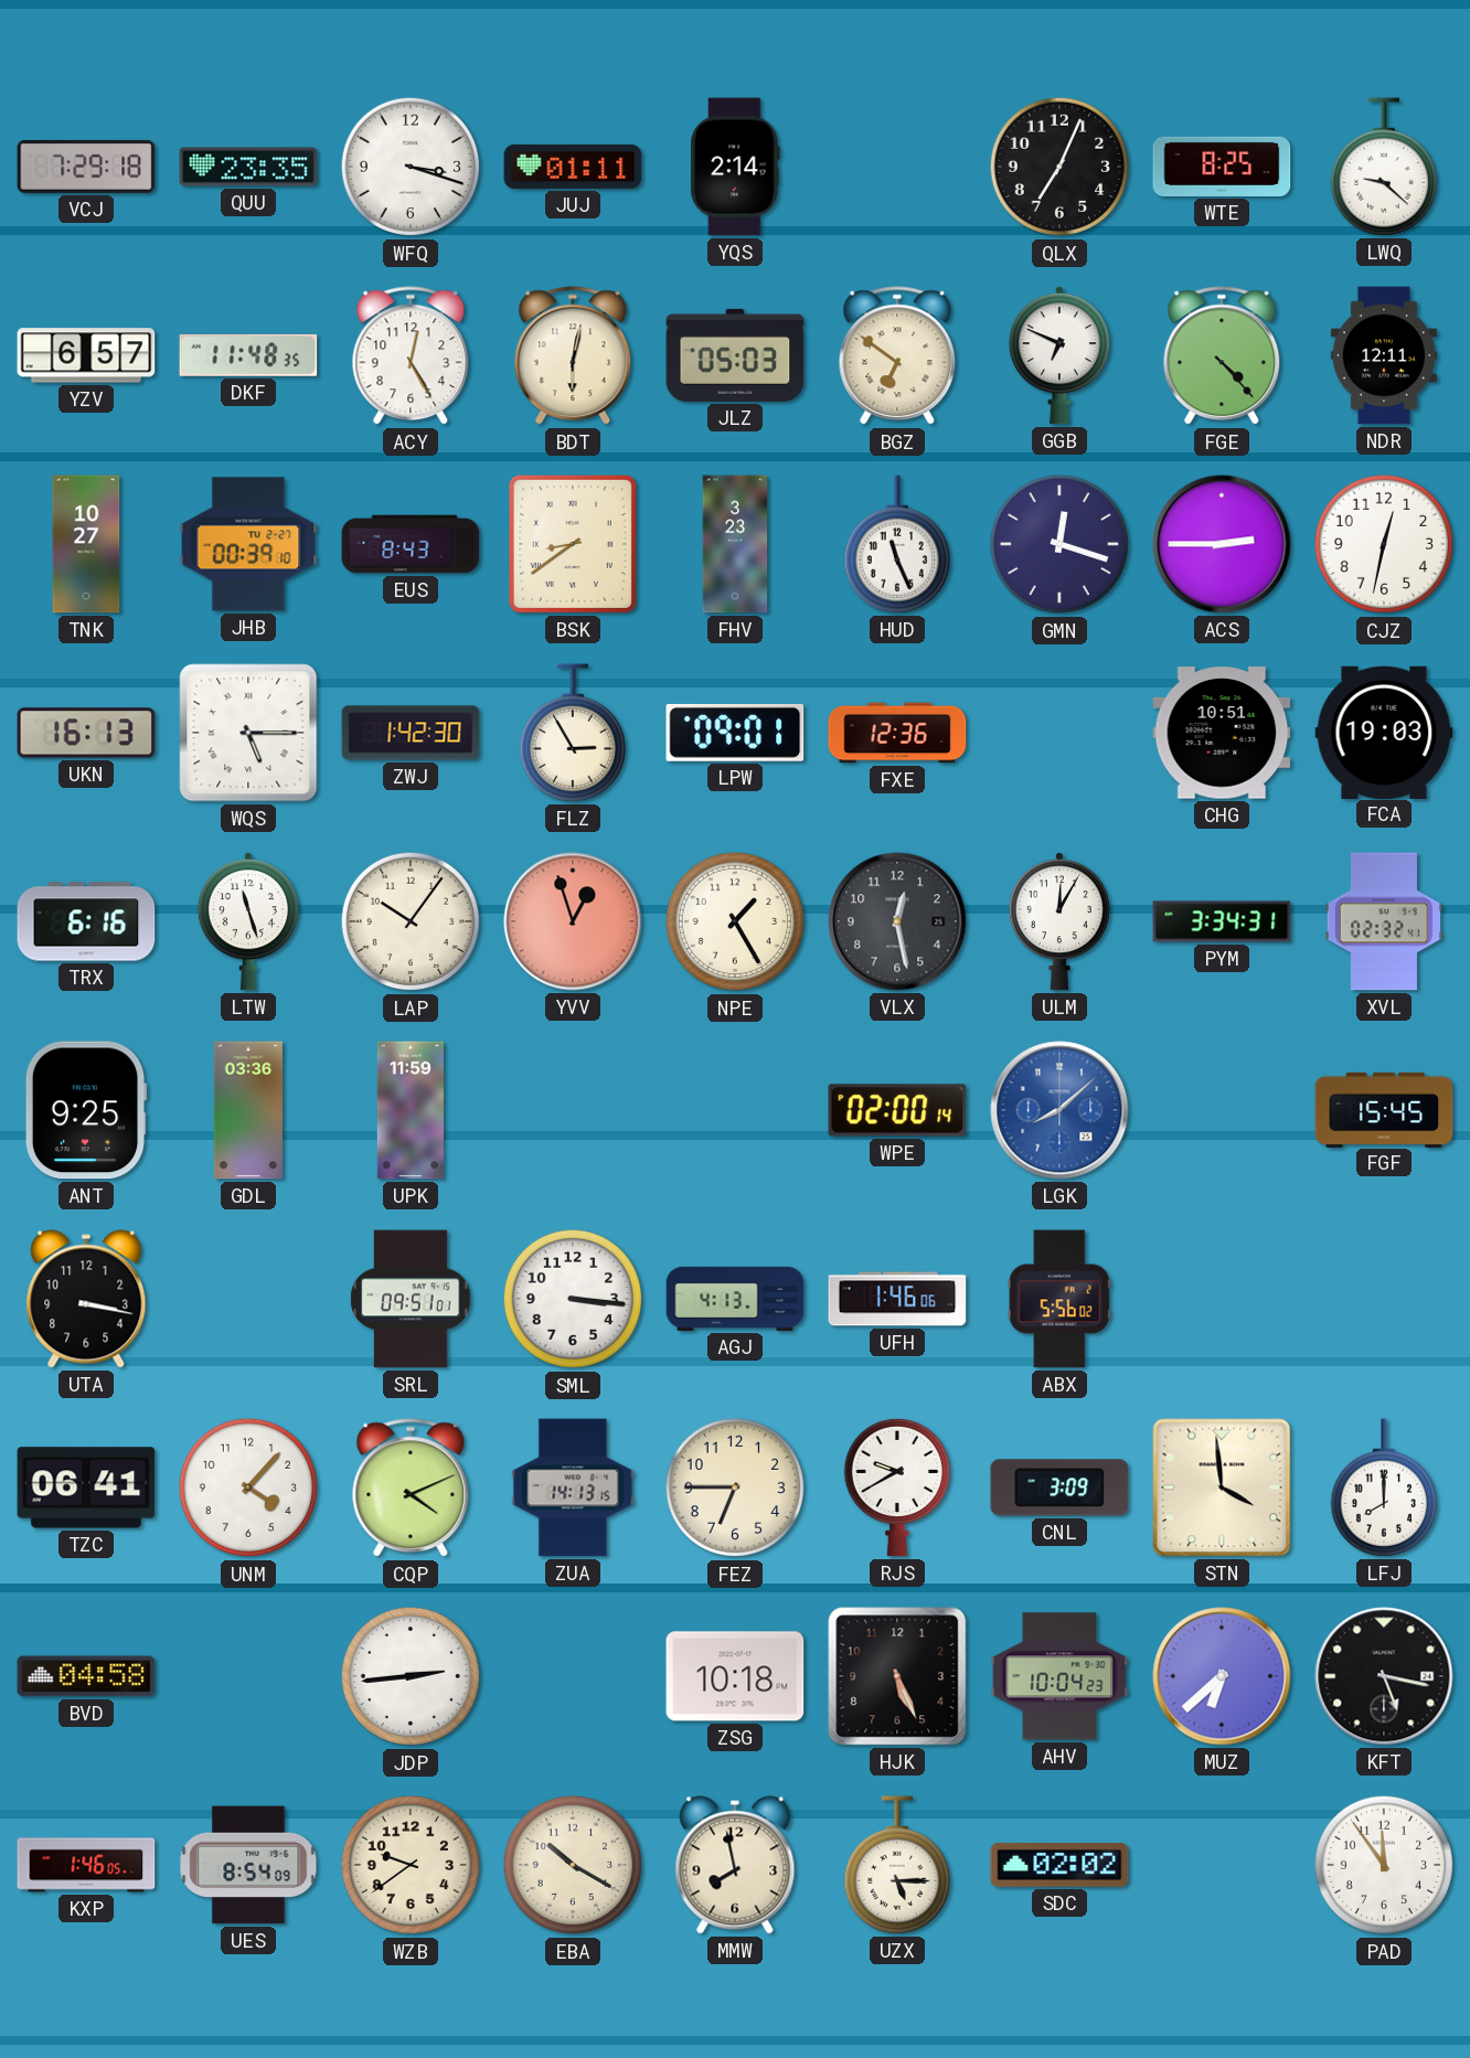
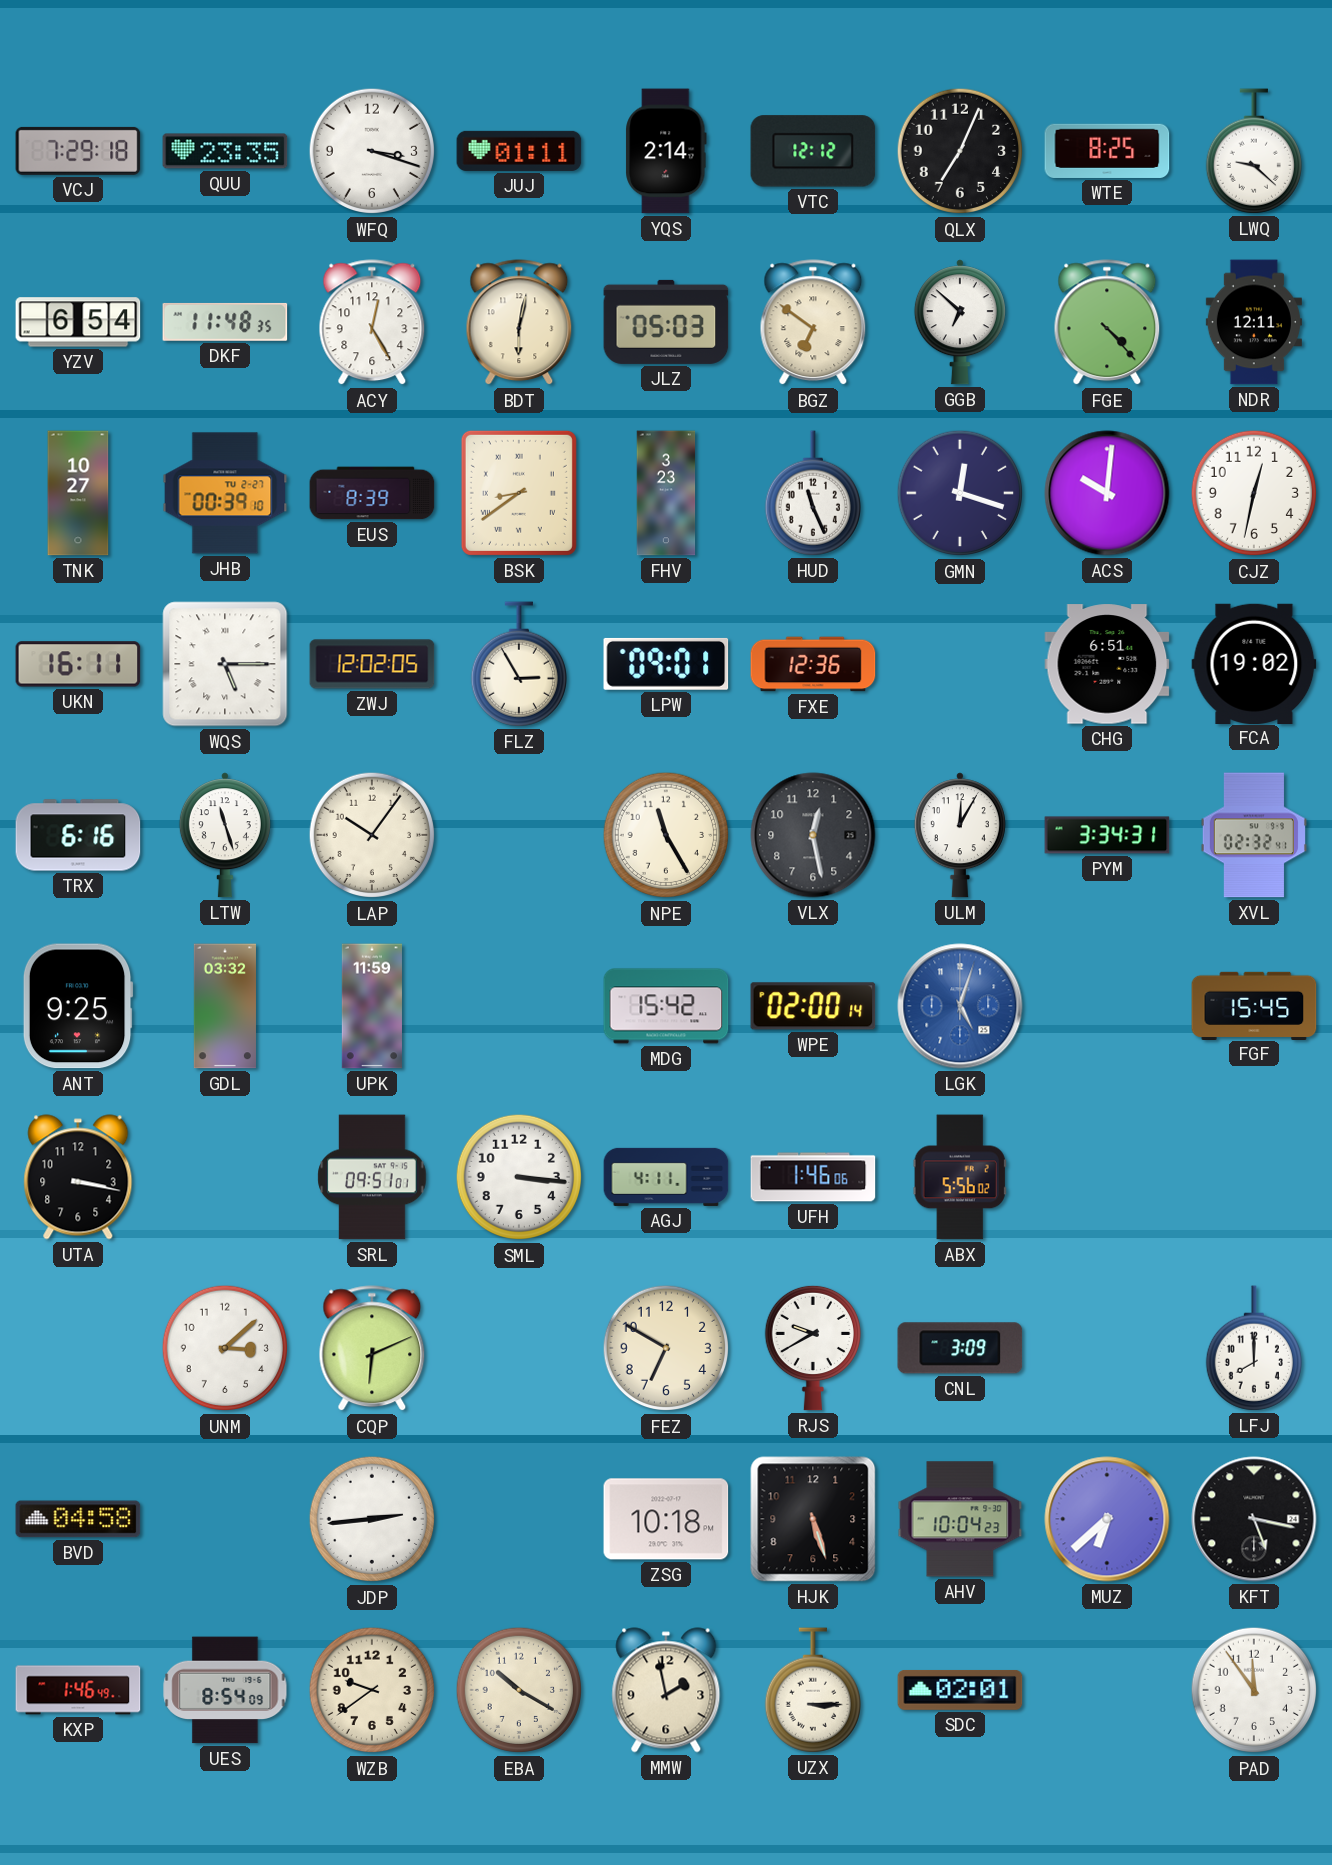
VTC: none -> 12:12 (813, 151)
YZV: 6:57 -> 6:54 (78, 322)
GGB: 6:49 -> 6:52 (960, 322)
EUS: 8:43 -> 8:39 (372, 493)
ACS: 2:45 -> 10:01 (1107, 493)
UKN: 16:13 -> 16:11 (78, 664)
ZWJ: 1:42 -> 12:02 (372, 664)
CHG: 10:51 -> 6:51 (1107, 664)
FCA: 19:03 -> 19:02 (1254, 663)
YVV: 12:57 -> none (573, 921)
NPE: 1:25 -> 11:25 (666, 835)
GDL: 03:36 -> 03:32 (225, 1006)
MDG: none -> 15:42 (666, 1006)
LGK: 8:08 -> 5:03 (960, 1006)
AGJ: 4:13 -> 4:11 (666, 1177)
TZC: 06:41 -> none (86, 1487)
UNM: 4:07 -> 3:08 (225, 1348)
CQP: 4:11 -> 6:11 (372, 1349)
ZUA: 14:13 -> none (573, 1487)
FEZ: 6:45 -> 6:50 (666, 1348)
STN: 3:59 -> none (1222, 1487)
HJK: 5:26 -> 5:27 (813, 1519)
KXP: 1:46:05 -> 1:46:49 (78, 1690)
MMW: 7:58 -> 1:58 (666, 1690)
UZX: 5:15 -> 3:15 (813, 1690)
SDC: 02:02 -> 02:01 (960, 1690)
